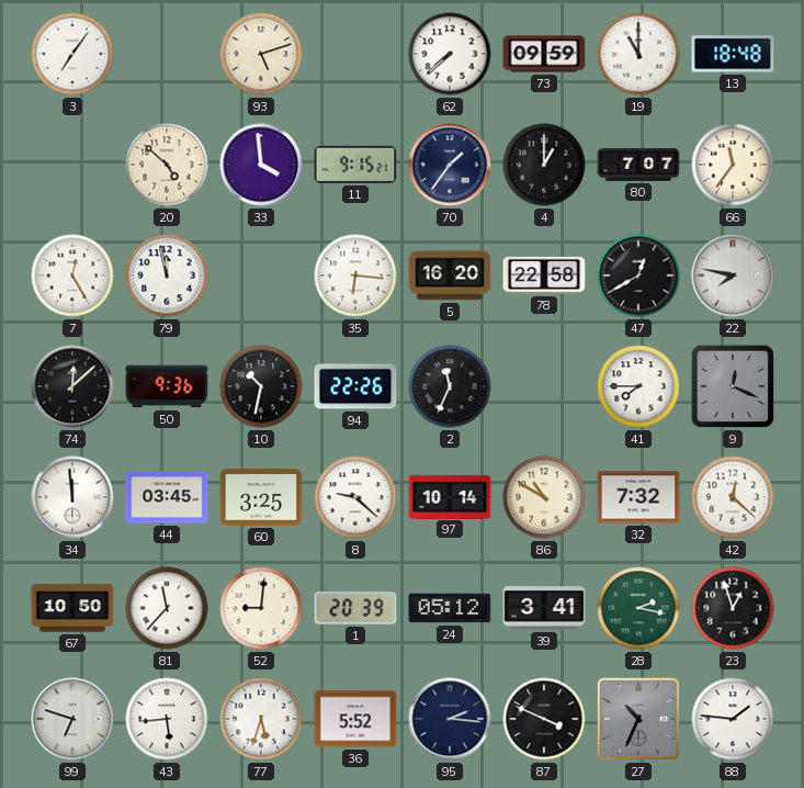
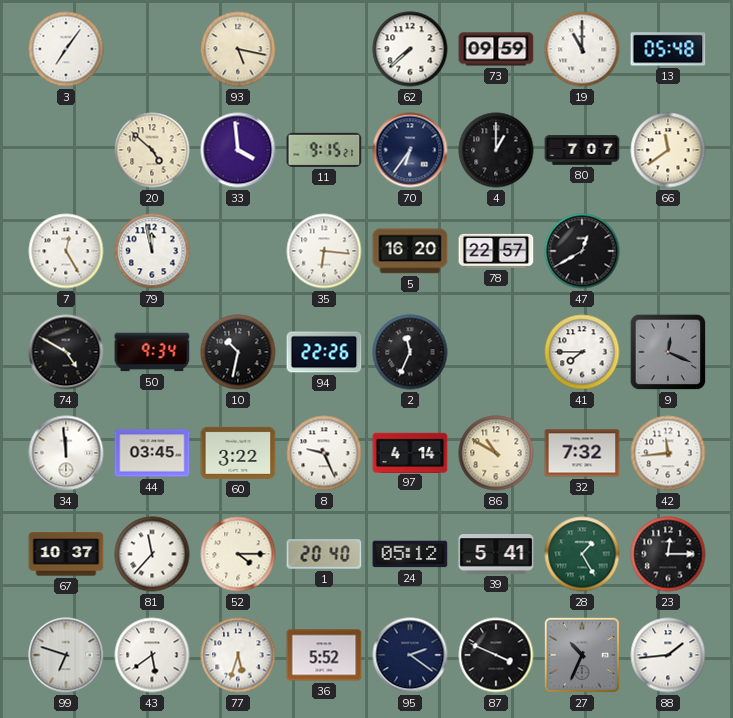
93: 5:12 -> 5:17 (238, 49)
13: 18:48 -> 05:48 (668, 49)
70: 1:36 -> 6:36 (410, 150)
66: 11:36 -> 11:39 (668, 150)
78: 22:58 -> 22:57 (496, 251)
22: 7:47 -> none (733, 275)
74: 12:08 -> 4:50 (66, 352)
50: 9:36 -> 9:34 (152, 352)
60: 3:25 -> 3:22 (238, 453)
8: 9:22 -> 9:26 (324, 453)
97: 10:14 -> 4:14 (410, 452)
42: 12:22 -> 11:44 (668, 453)
67: 10:50 -> 10:37 (66, 554)
52: 9:01 -> 4:15 (238, 554)
1: 20:39 -> 20:40 (324, 554)
39: 3:41 -> 5:41 (496, 554)
28: 2:17 -> 1:25 (582, 554)
23: 12:57 -> 12:15 (668, 554)
43: 5:44 -> 5:39 (152, 655)
95: 2:16 -> 2:21 (410, 655)
88: 1:46 -> 1:44 (668, 655)
